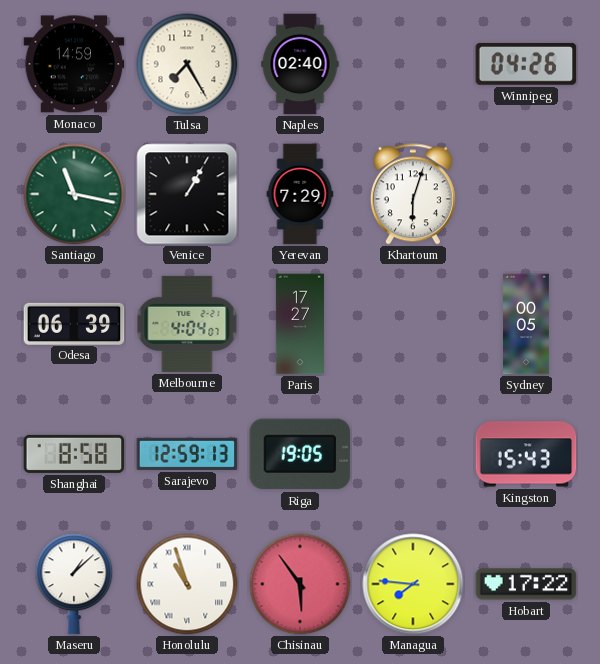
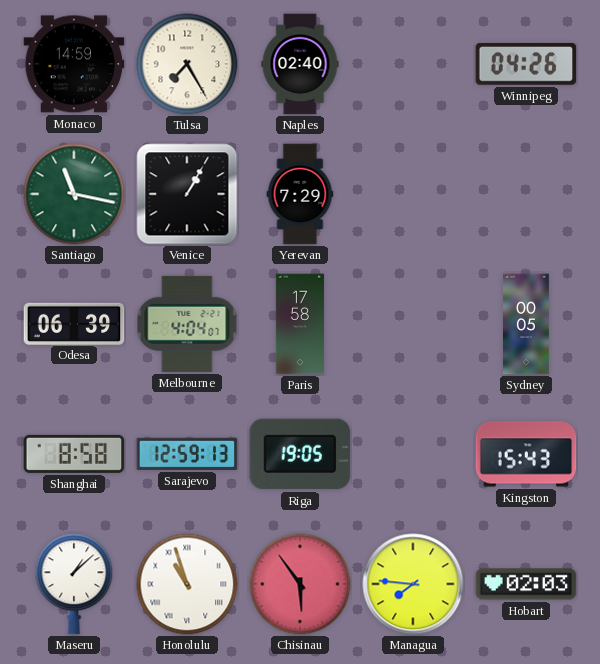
Khartoum: 6:03 -> none (413, 194)
Paris: 17:27 -> 17:58 (300, 324)
Hobart: 17:22 -> 02:03 (526, 584)
